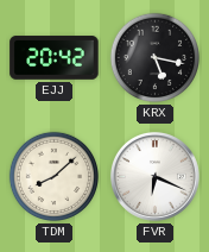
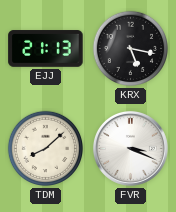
EJJ: 20:42 -> 21:13 (46, 49)
FVR: 6:19 -> 3:19 (130, 148)
